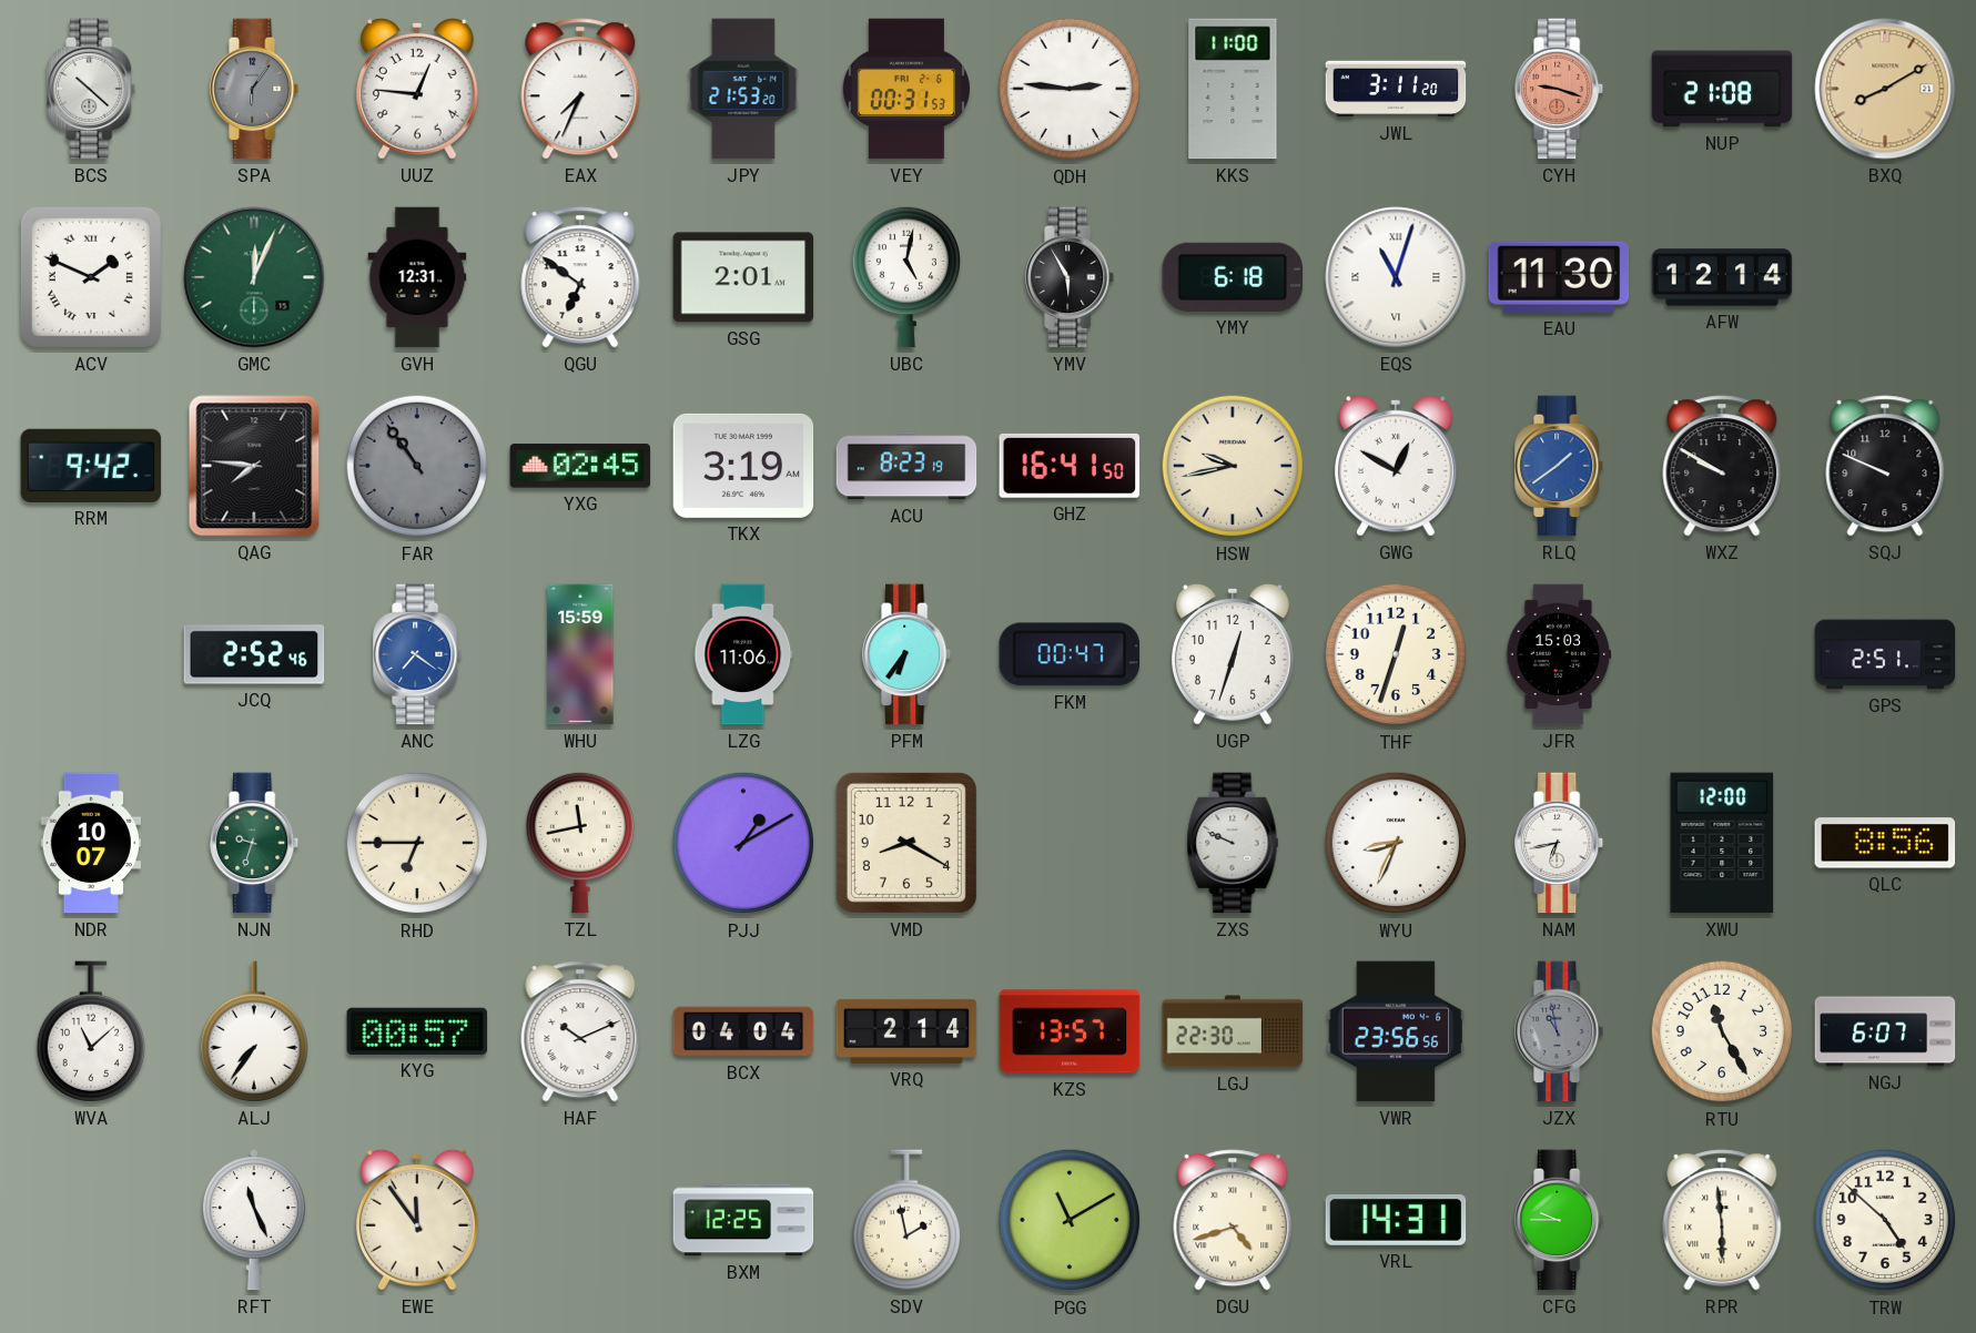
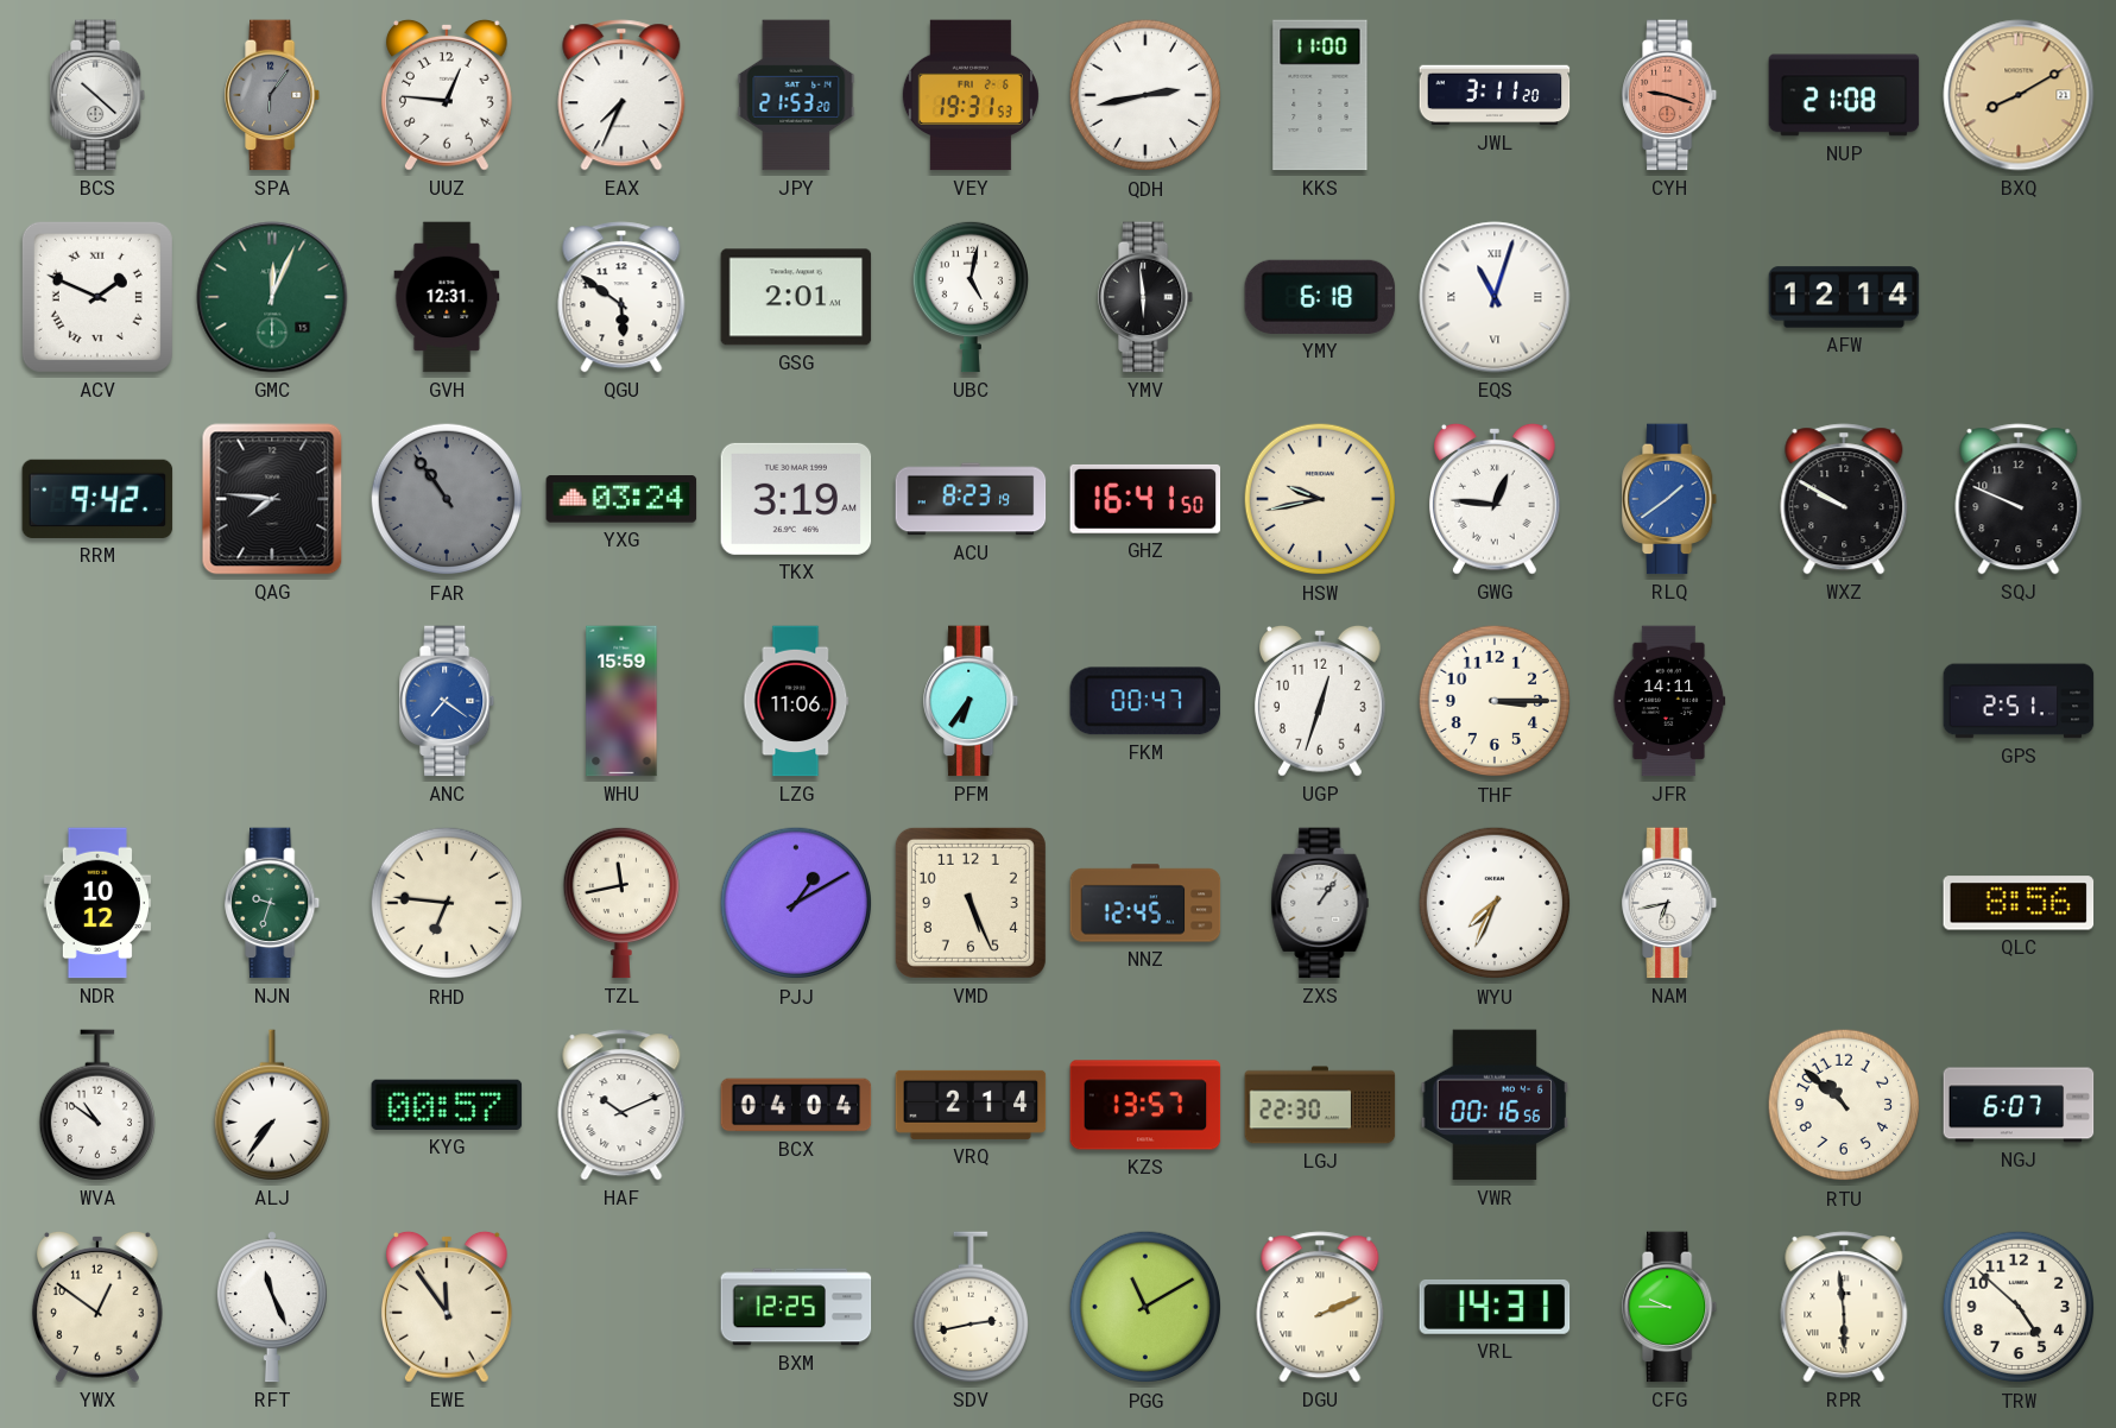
VEY: 00:31 -> 19:31 (971, 95)
QDH: 2:46 -> 2:43 (1145, 95)
QGU: 6:51 -> 5:51 (621, 297)
YMV: 5:55 -> 5:59 (1147, 297)
EAU: 11:30 -> none (1559, 277)
YXG: 02:45 -> 03:24 (621, 499)
GWG: 12:50 -> 12:46 (1495, 499)
JCQ: 2:52 -> none (254, 654)
THF: 12:33 -> 3:15 (1495, 701)
JFR: 15:03 -> 14:11 (1669, 701)
NDR: 10:07 -> 10:12 (97, 903)
RHD: 6:45 -> 6:46 (447, 903)
VMD: 8:20 -> 5:26 (971, 903)
NNZ: none -> 12:45 (1145, 903)
ZXS: 9:49 -> 1:06 (1320, 903)
WYU: 8:34 -> 7:34 (1495, 903)
XWU: 12:00 -> none (1722, 843)
WVA: 11:08 -> 10:51 (97, 1105)
VWR: 23:56 -> 00:16 (1495, 1105)
JZX: 10:58 -> none (1560, 1031)
RTU: 11:25 -> 10:52 (1844, 1105)
YWX: none -> 12:51 (97, 1307)
SDV: 1:58 -> 2:43 (971, 1307)
DGU: 4:42 -> 2:11 (1320, 1307)
